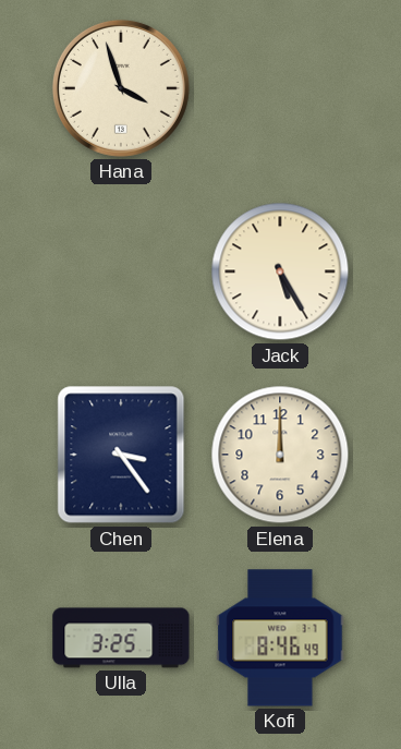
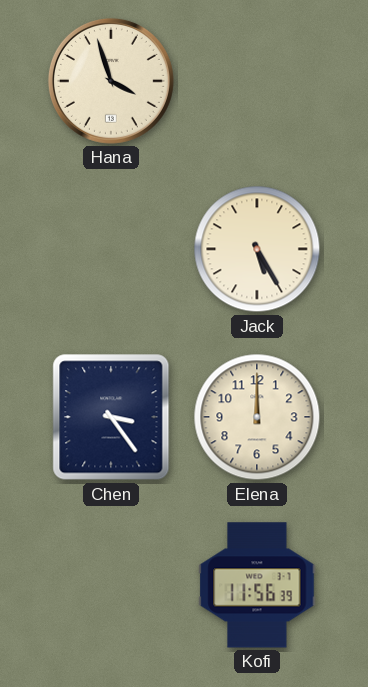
Ulla: 3:25 -> none (121, 638)
Kofi: 8:46 -> 11:56 (257, 585)
